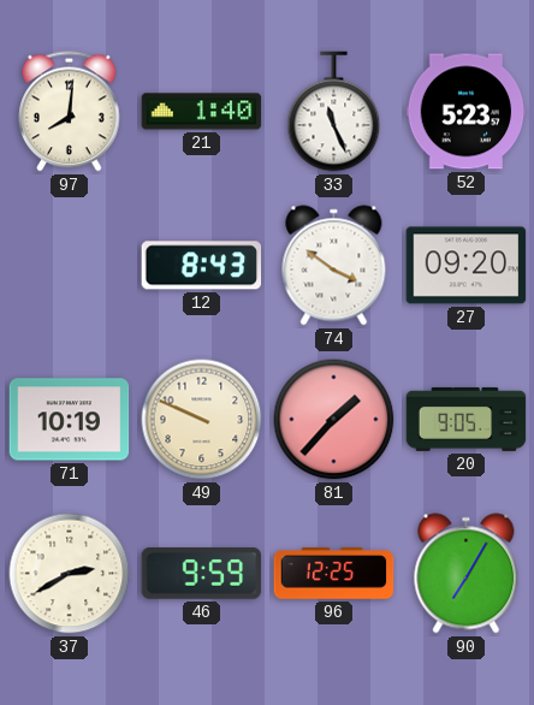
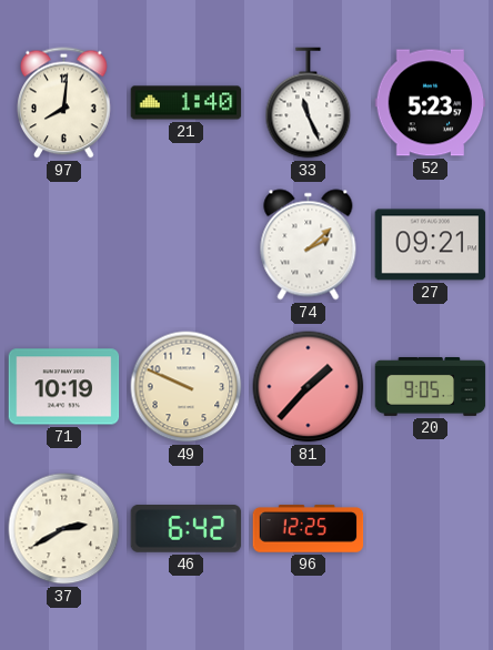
12: 8:43 -> none (202, 266)
74: 3:51 -> 2:08 (309, 245)
27: 09:20 -> 09:21 (431, 245)
46: 9:59 -> 6:42 (187, 529)
90: 7:05 -> none (467, 574)
